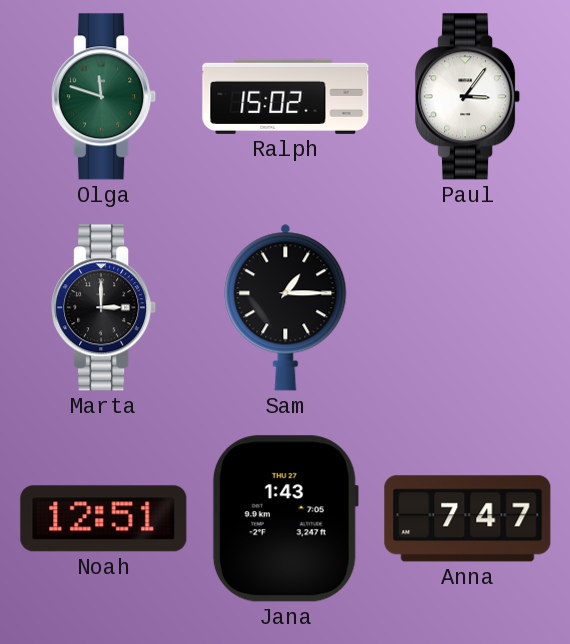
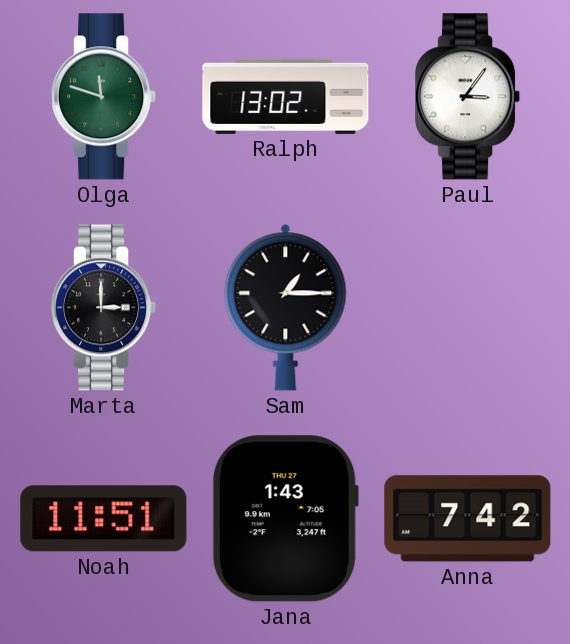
Ralph: 15:02 -> 13:02 (286, 96)
Noah: 12:51 -> 11:51 (104, 519)
Anna: 7:47 -> 7:42 (468, 519)
